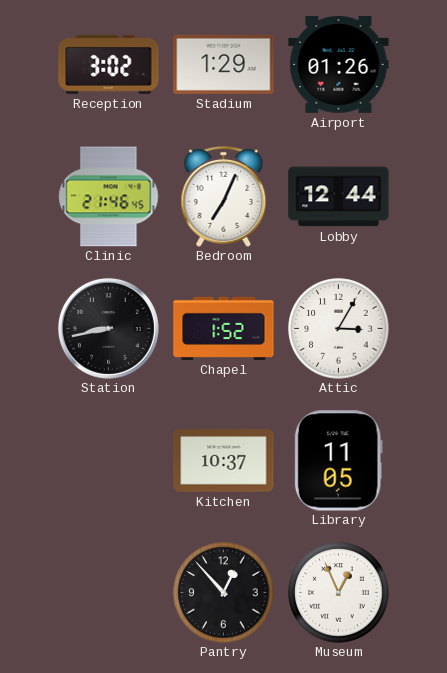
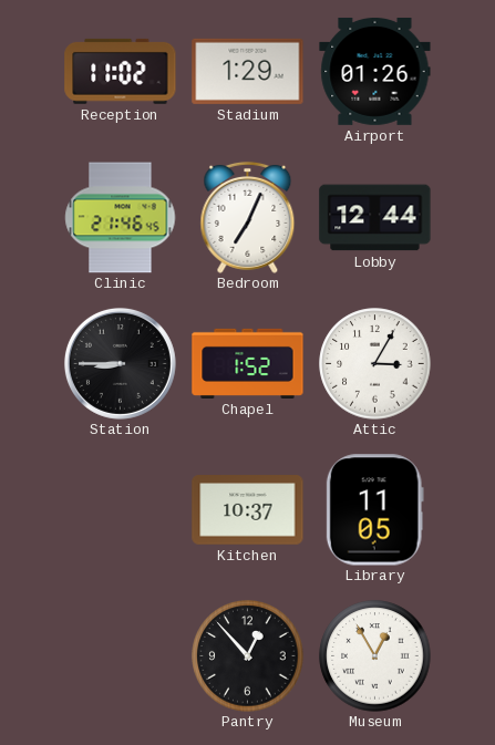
Reception: 3:02 -> 11:02 (121, 71)
Station: 8:43 -> 8:45 (120, 363)
Museum: 12:56 -> 12:55 (375, 656)
